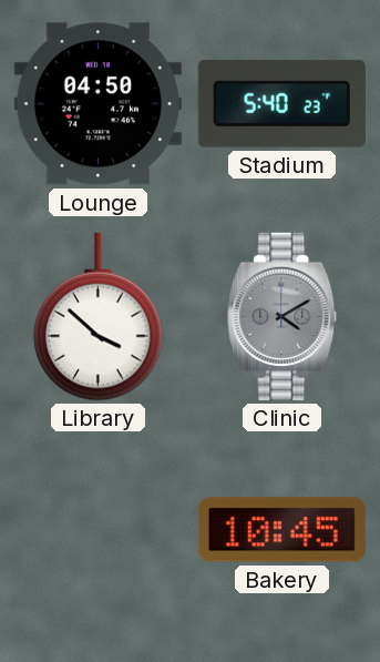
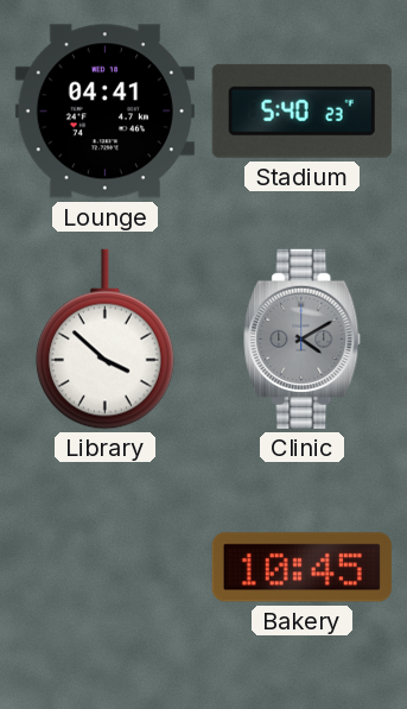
Lounge: 04:50 -> 04:41 (104, 112)
